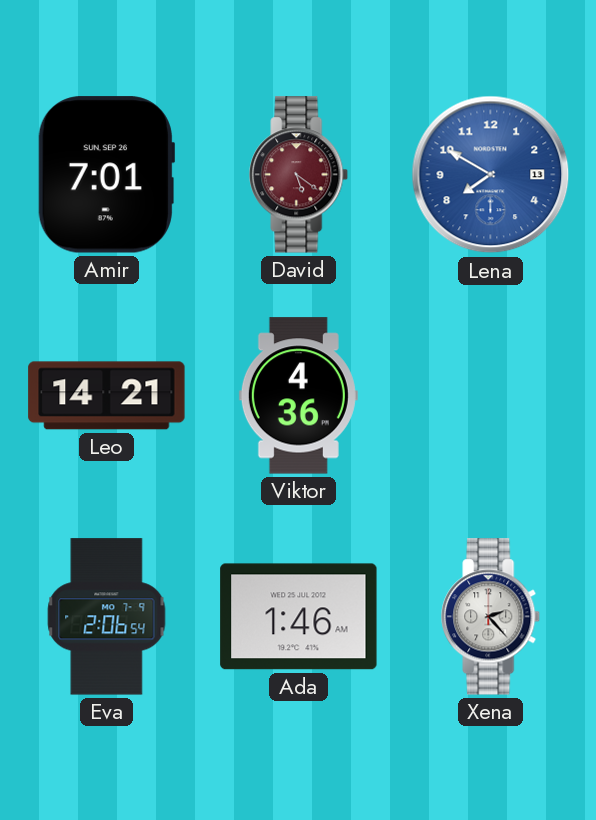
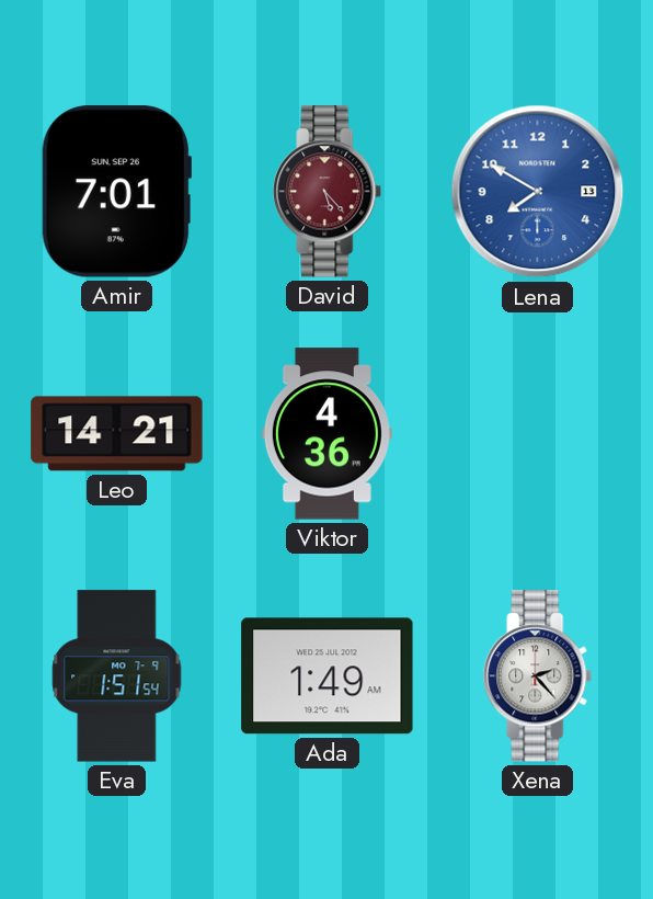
David: 5:21 -> 5:23 (328, 192)
Eva: 2:06 -> 1:51 (117, 676)
Ada: 1:46 -> 1:49 (328, 676)
